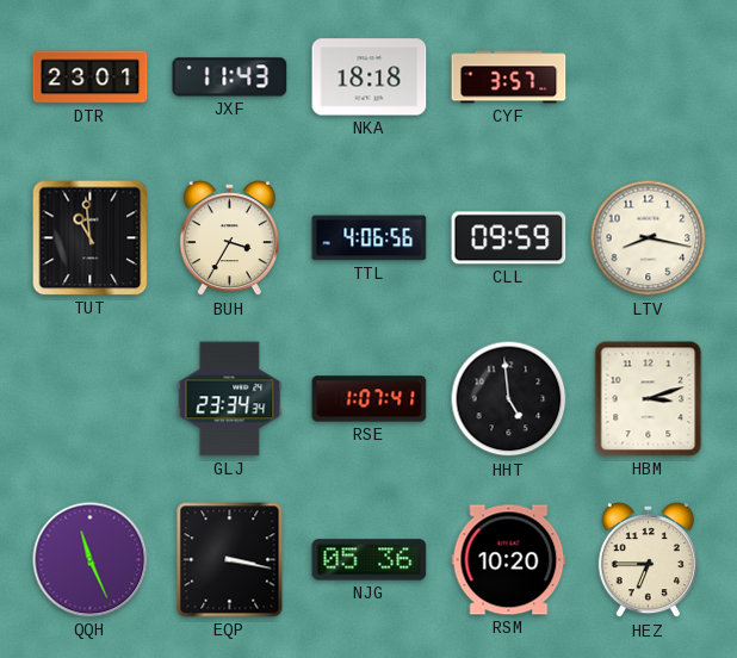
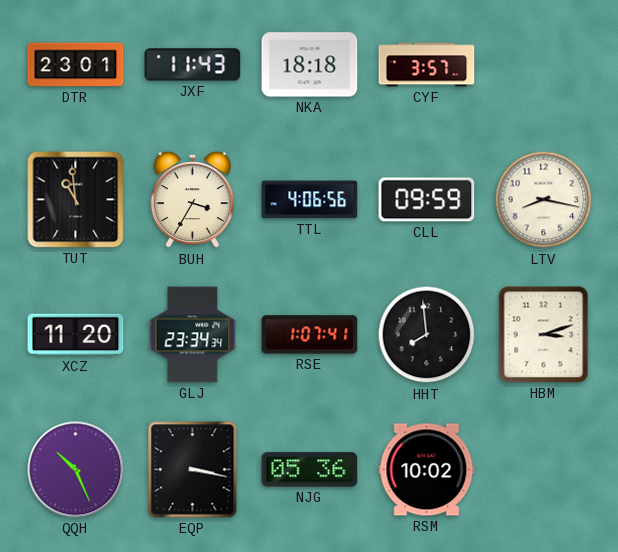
XCZ: none -> 11:20 (76, 335)
HHT: 4:59 -> 7:59 (427, 335)
QQH: 11:26 -> 10:26 (76, 470)
RSM: 10:20 -> 10:02 (427, 470)
HEZ: 6:45 -> none (648, 561)
